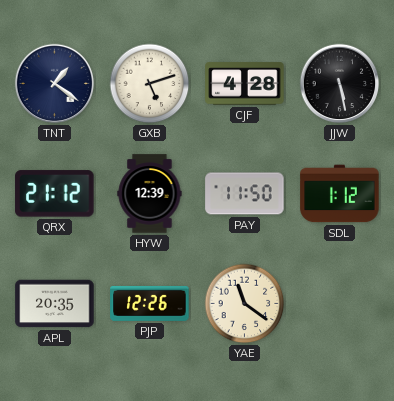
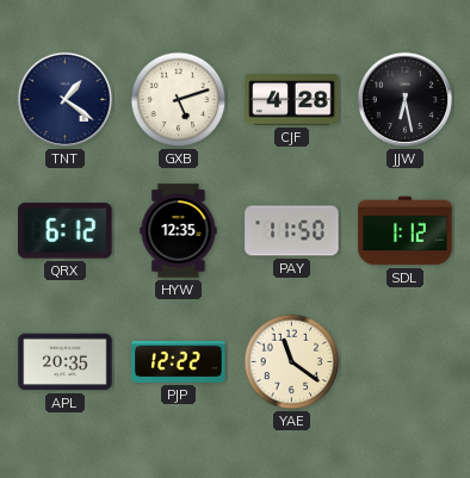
JJW: 5:28 -> 6:28 (406, 100)
QRX: 21:12 -> 6:12 (66, 231)
HYW: 12:39 -> 12:35 (179, 231)
PJP: 12:26 -> 12:22 (179, 361)
